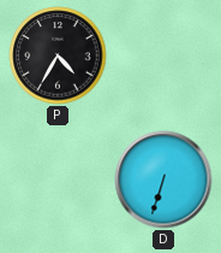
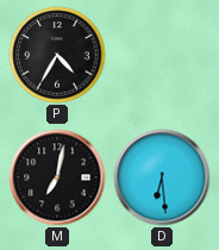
M: none -> 7:02 (57, 177)
D: 6:33 -> 6:29 (162, 177)
